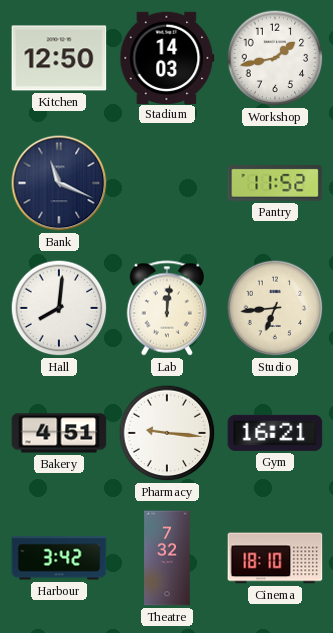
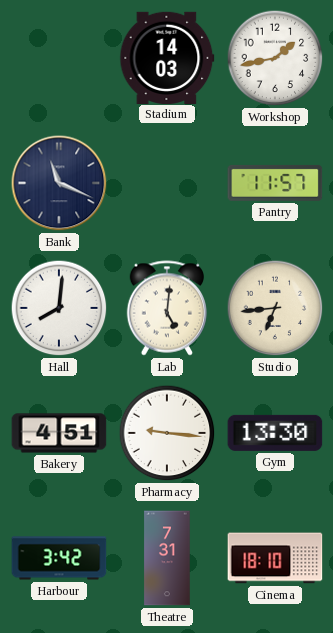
Kitchen: 12:50 -> none (59, 58)
Pantry: 11:52 -> 11:57 (275, 183)
Lab: 12:01 -> 5:01 (167, 308)
Gym: 16:21 -> 13:30 (275, 433)
Theatre: 7:32 -> 7:31 (167, 558)
